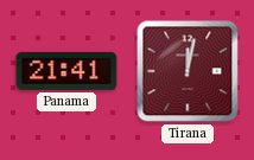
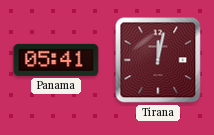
Panama: 21:41 -> 05:41 (56, 60)
